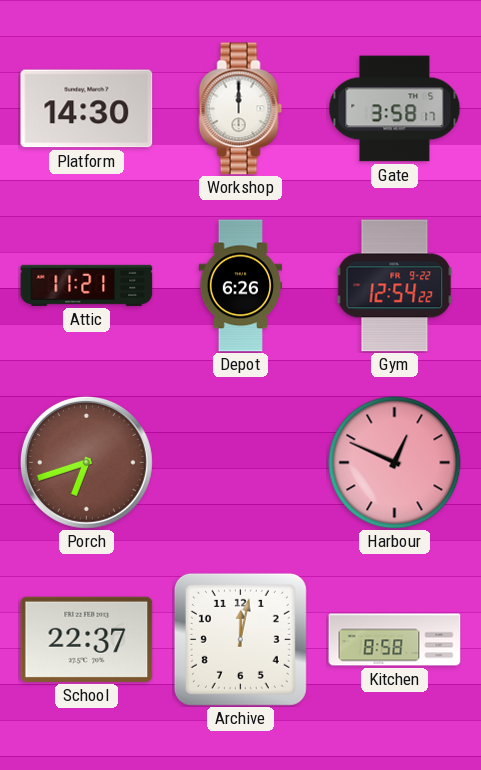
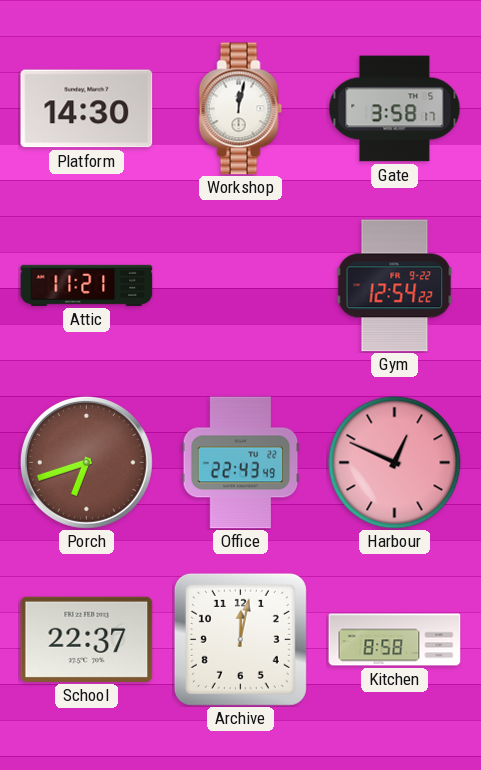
Workshop: 12:00 -> 12:02 (241, 109)
Depot: 6:26 -> none (241, 286)
Office: none -> 22:43 (241, 463)
